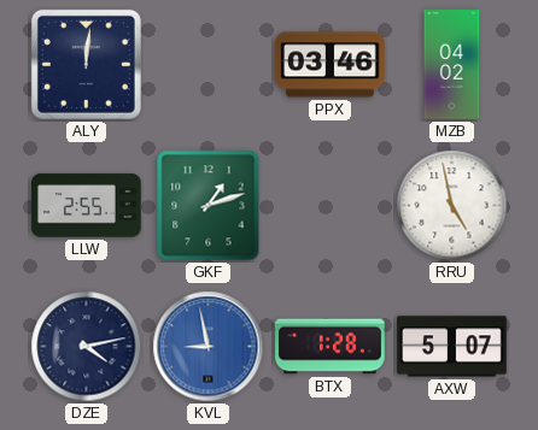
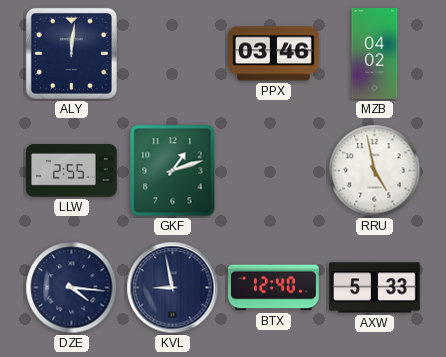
DZE: 4:13 -> 4:16 (72, 288)
KVL dial: blue -> navy (173, 288)
BTX: 1:28 -> 12:40 (274, 288)
AXW: 5:07 -> 5:33 (375, 288)
